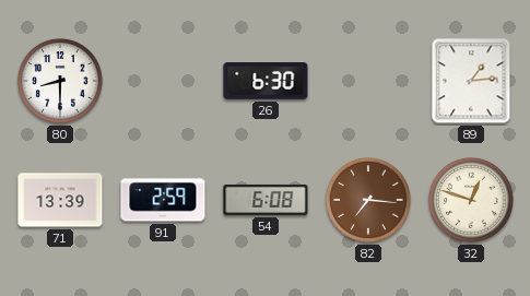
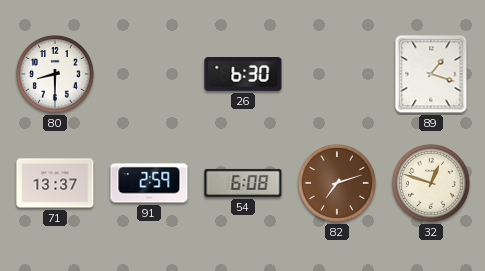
89: 1:14 -> 1:18 (431, 74)
71: 13:39 -> 13:37 (55, 183)
82: 7:16 -> 7:12 (338, 184)
